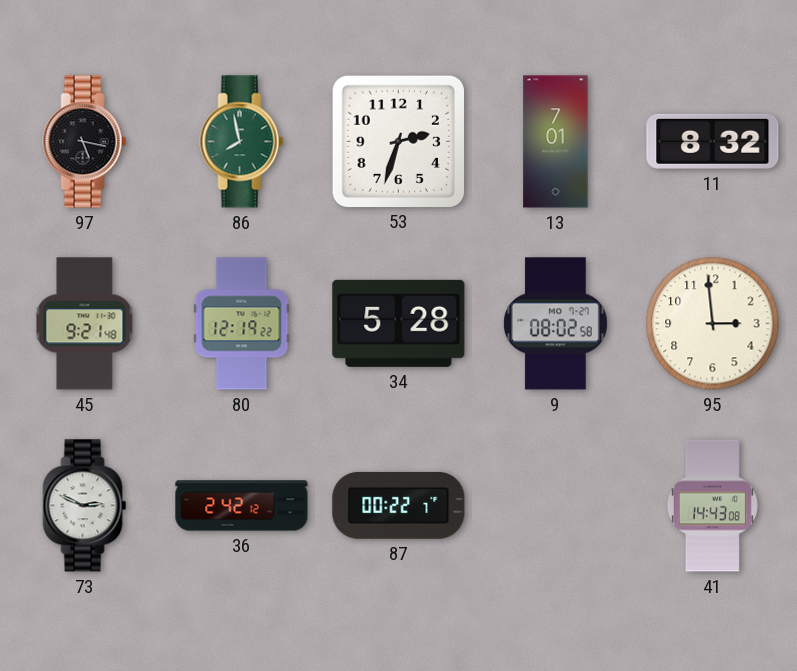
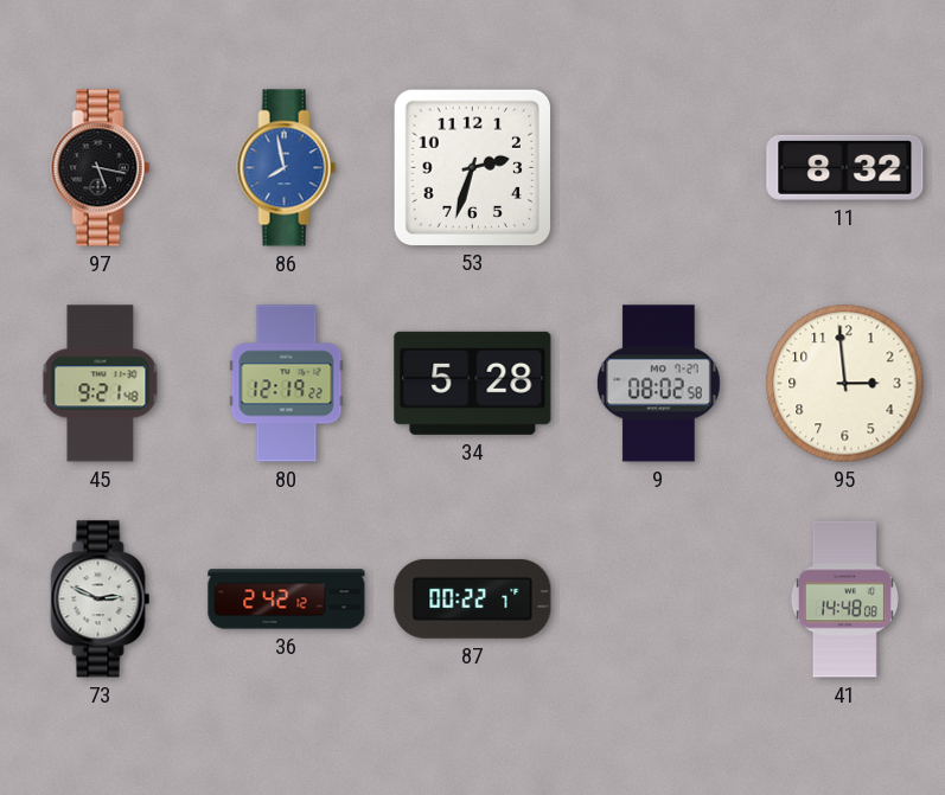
86 dial: green -> blue (287, 168)
13: 7:01 -> none (556, 142)
41: 14:43 -> 14:48 (844, 600)
